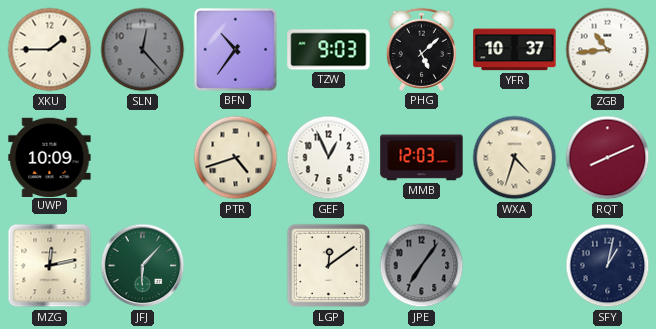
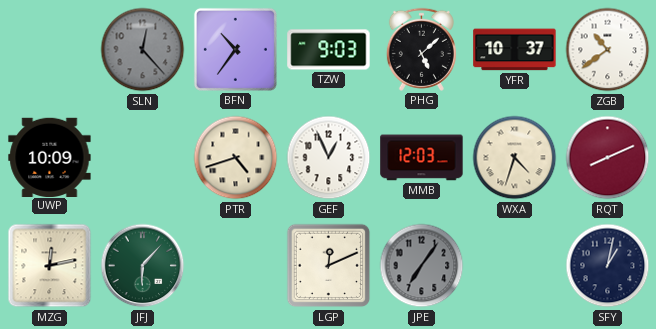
XKU: 1:45 -> none (50, 50)
ZGB: 10:44 -> 10:39 (608, 50)
LGP: 12:09 -> 12:11 (329, 266)
